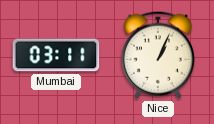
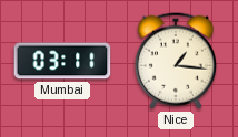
Nice: 1:04 -> 1:16 (176, 61)
